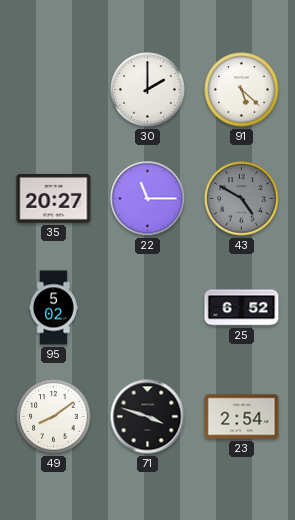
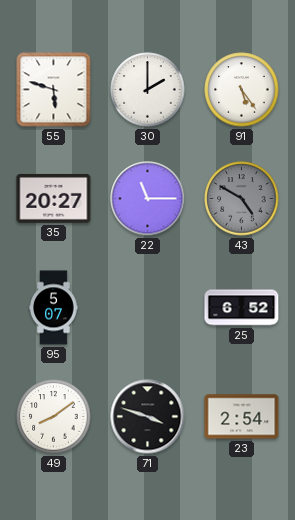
55: none -> 5:48 (54, 90)
91: 5:22 -> 5:24 (242, 90)
95: 5:02 -> 5:07 (54, 308)
